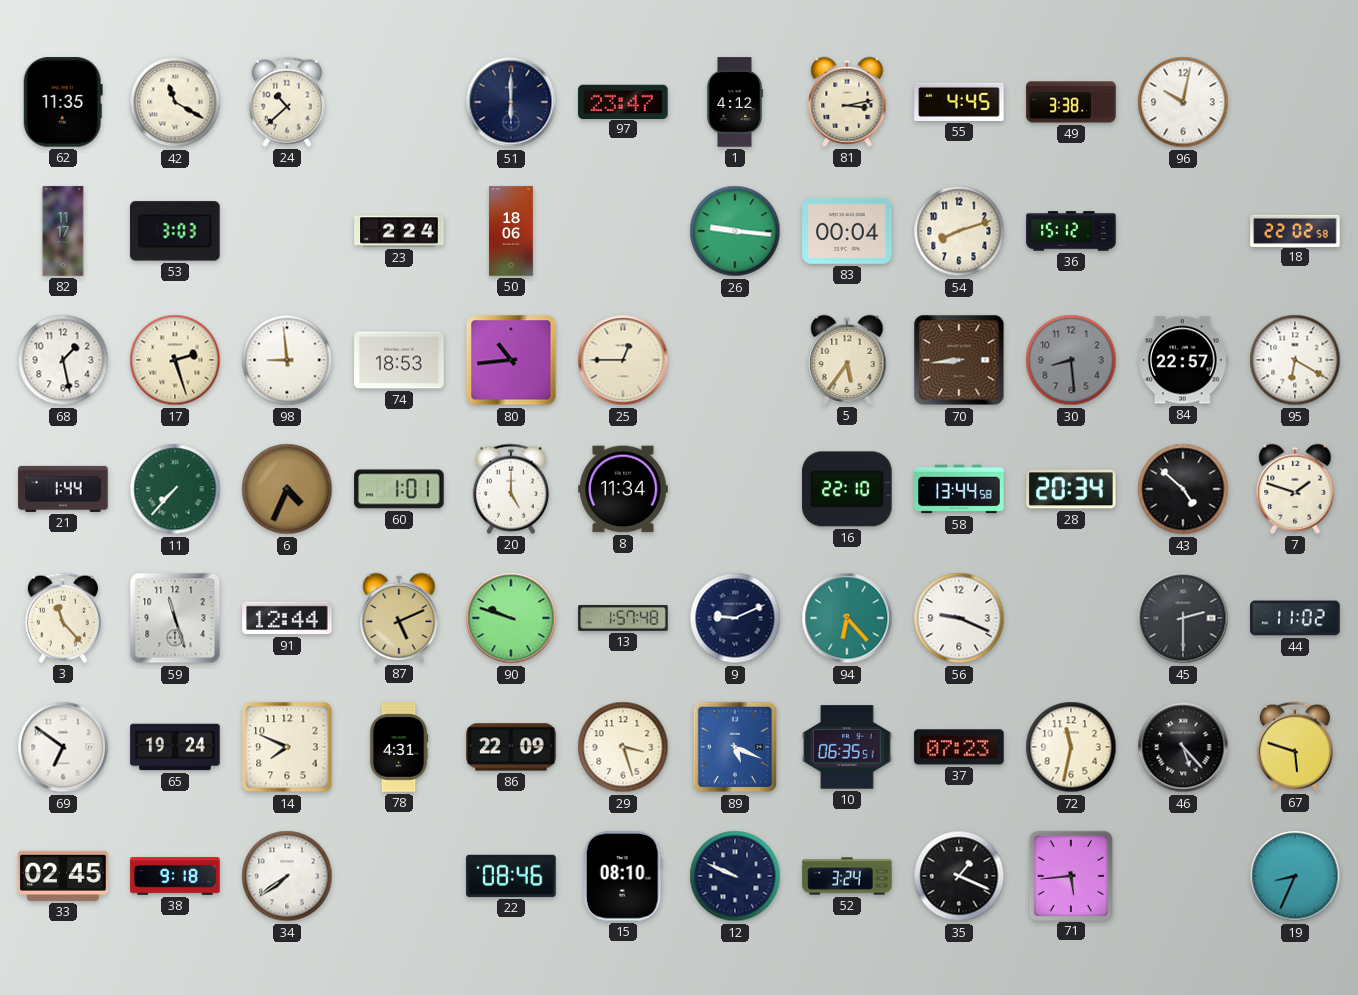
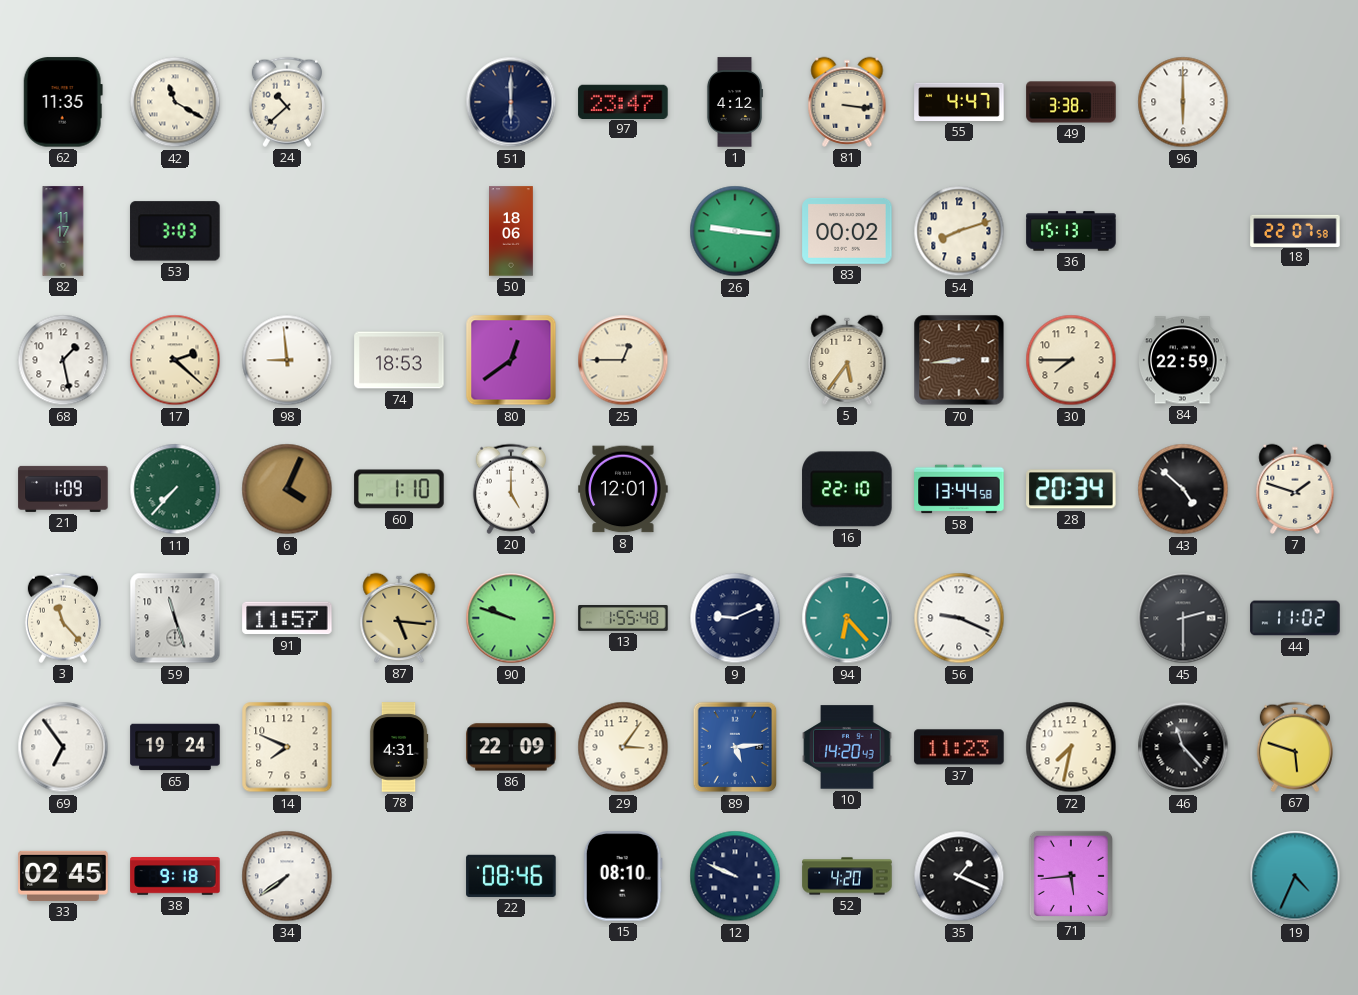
81: 3:13 -> 3:16 (847, 102)
55: 4:45 -> 4:47 (959, 102)
96: 10:02 -> 6:00 (1183, 102)
23: 2:24 -> none (399, 231)
83: 00:04 -> 00:02 (847, 231)
36: 15:12 -> 15:13 (1071, 231)
18: 22:02 -> 22:07 (1295, 230)
17: 2:27 -> 2:22 (175, 360)
80: 10:44 -> 12:39 (511, 360)
30: 8:29 -> 7:45 (1071, 360)
30 dial: grey -> cream (1071, 360)
84: 22:57 -> 22:59 (1184, 360)
95: 6:20 -> none (1295, 360)
21: 1:44 -> 1:09 (63, 489)
6: 4:34 -> 4:04 (287, 489)
60: 1:01 -> 1:10 (399, 489)
8: 11:34 -> 12:01 (623, 489)
91: 12:44 -> 11:57 (287, 618)
87: 5:11 -> 5:16 (399, 618)
13: 1:57 -> 1:55 (623, 619)
69: 6:51 -> 6:54 (63, 747)
29: 3:27 -> 3:06 (623, 747)
89: 5:19 -> 5:14 (735, 747)
10: 06:35 -> 14:20 (847, 747)
37: 07:23 -> 11:23 (959, 747)
72: 11:32 -> 7:32 (1071, 747)
46: 5:23 -> 11:23 (1183, 747)
52: 3:24 -> 4:20 (847, 876)
19: 8:34 -> 4:34 (1295, 876)
